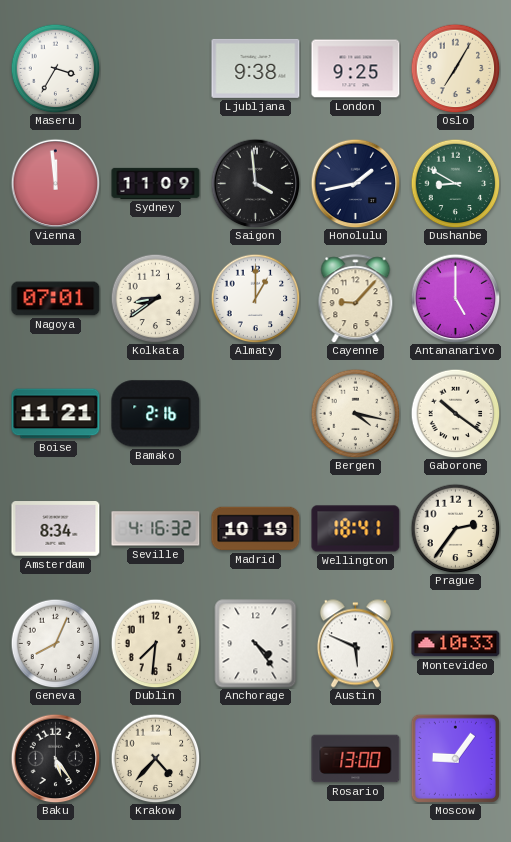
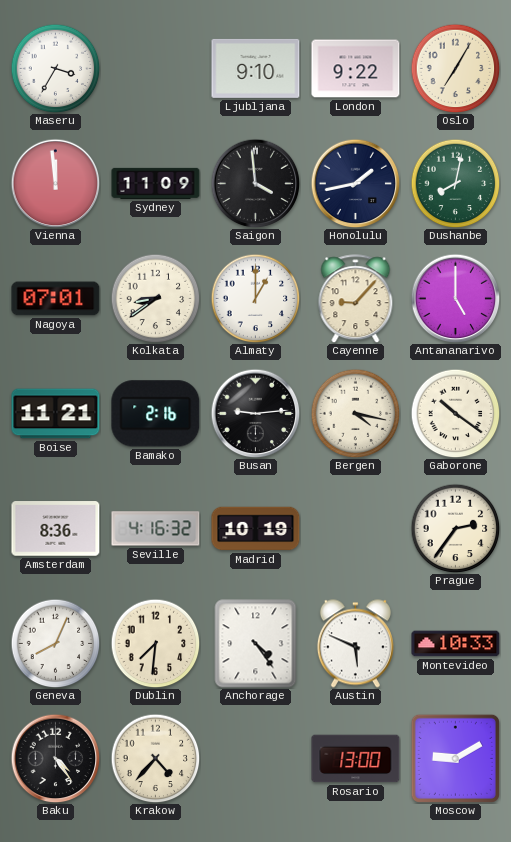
Ljubljana: 9:38 -> 9:10 (256, 68)
London: 9:25 -> 9:22 (356, 69)
Dushanbe: 8:50 -> 8:02 (455, 183)
Busan: none -> 9:14 (255, 413)
Amsterdam: 8:34 -> 8:36 (56, 529)
Wellington: 18:41 -> none (356, 529)
Baku: 5:24 -> 4:24 (55, 758)
Moscow: 9:06 -> 9:10 (455, 758)
